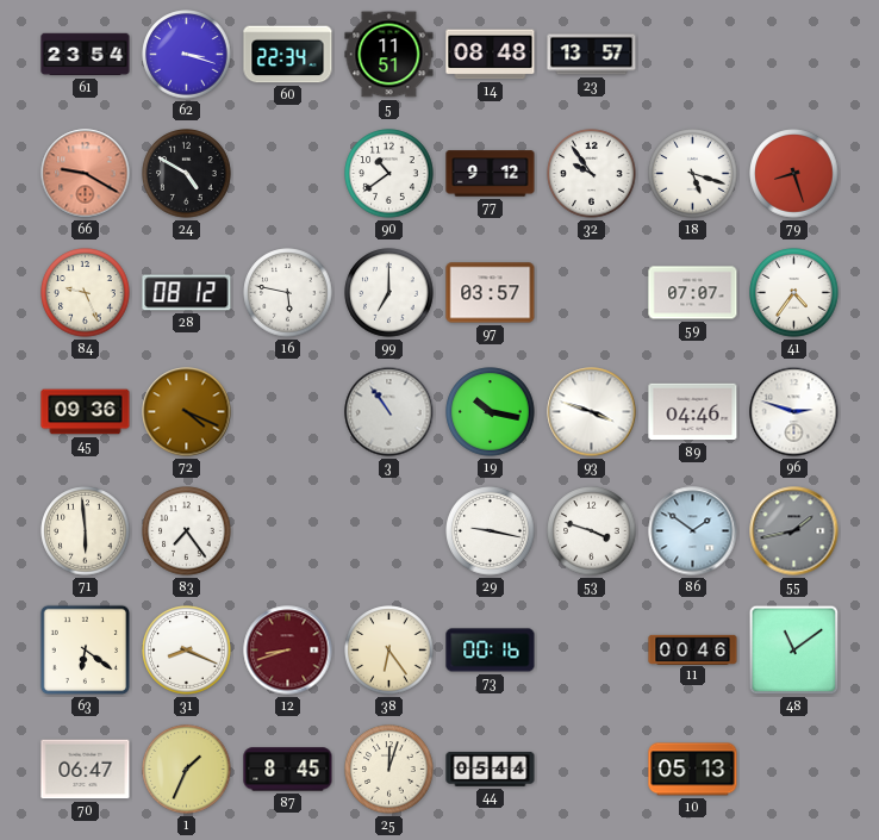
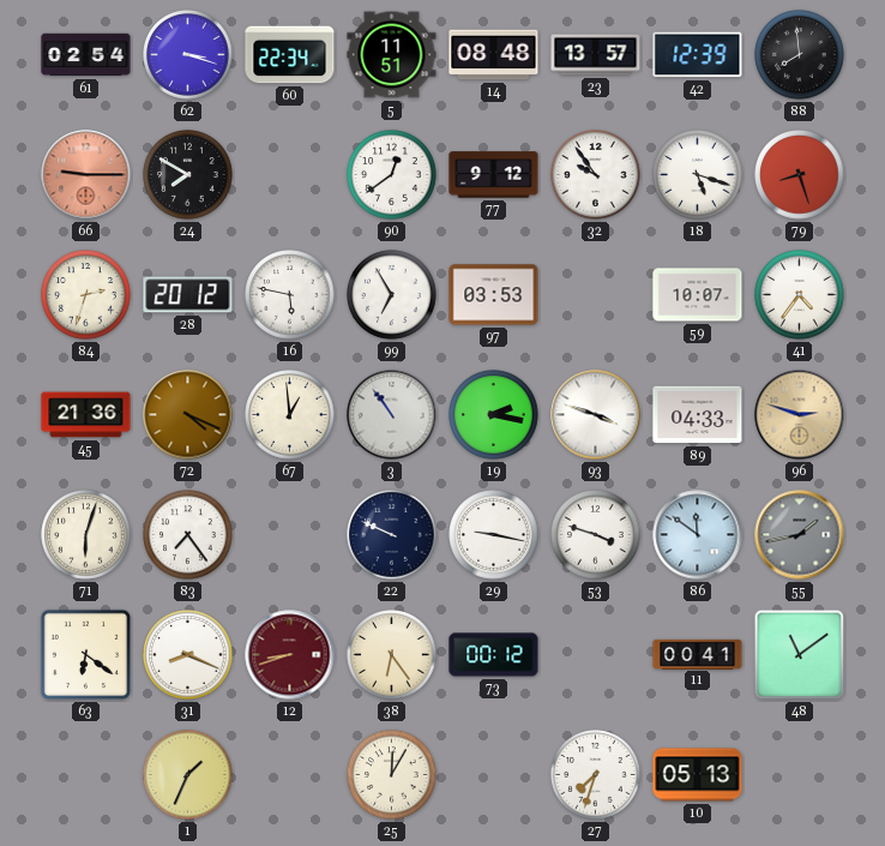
61: 23:54 -> 02:54 (86, 55)
42: none -> 12:39 (698, 55)
88: none -> 7:59 (800, 55)
66: 9:20 -> 9:15 (86, 175)
24: 4:50 -> 7:50 (188, 175)
90: 10:39 -> 12:39 (392, 175)
84: 9:26 -> 2:33 (86, 295)
28: 08:12 -> 20:12 (188, 295)
99: 7:00 -> 6:55 (392, 295)
97: 03:57 -> 03:53 (494, 295)
59: 07:07 -> 10:07 (698, 295)
45: 09:36 -> 21:36 (86, 415)
67: none -> 12:59 (290, 415)
19: 10:17 -> 2:17 (494, 415)
89: 04:46 -> 04:33 (698, 415)
96 dial: white -> champagne (800, 415)
71: 5:59 -> 6:03 (86, 535)
22: none -> 9:49 (392, 535)
86: 1:51 -> 11:51 (698, 535)
73: 00:16 -> 00:12 (494, 655)
11: 00:46 -> 00:41 (698, 654)
70: 06:47 -> none (86, 770)
87: 8:45 -> none (288, 770)
25: 12:03 -> 12:05 (392, 775)
44: 05:44 -> none (491, 769)
27: none -> 7:33 (596, 775)
